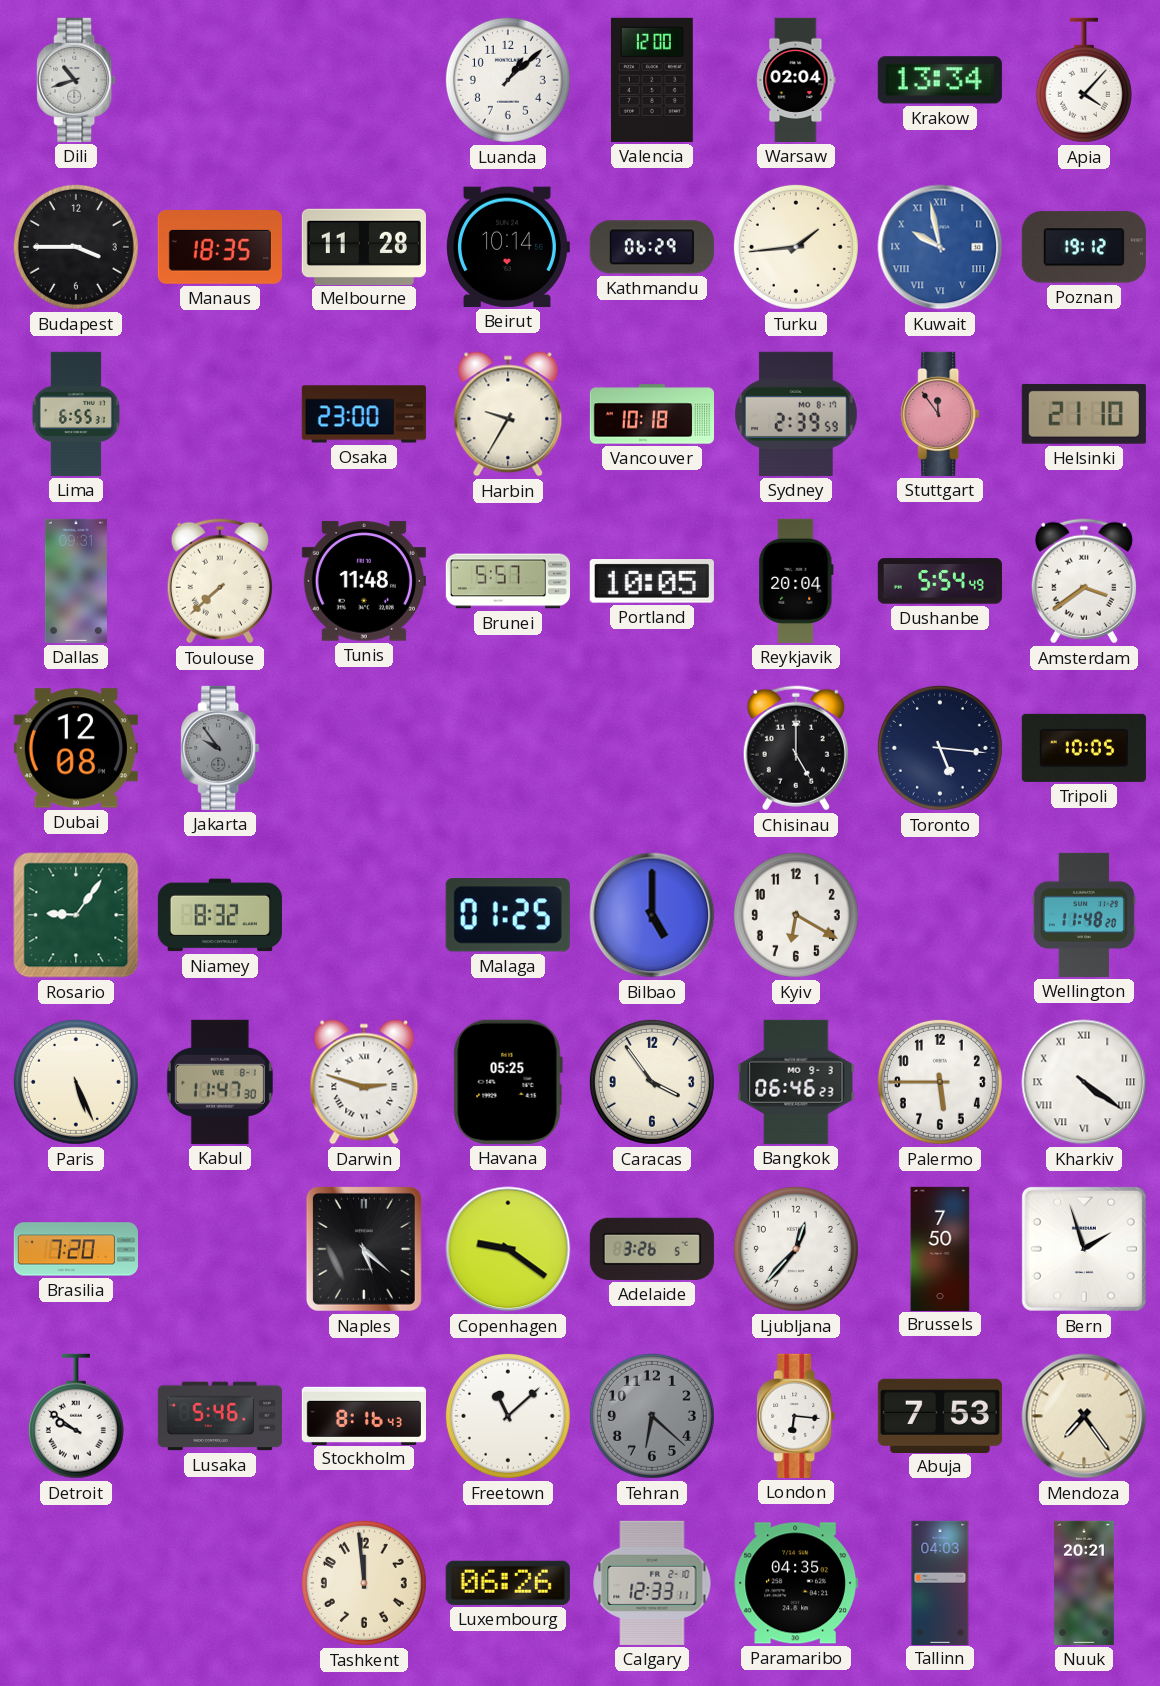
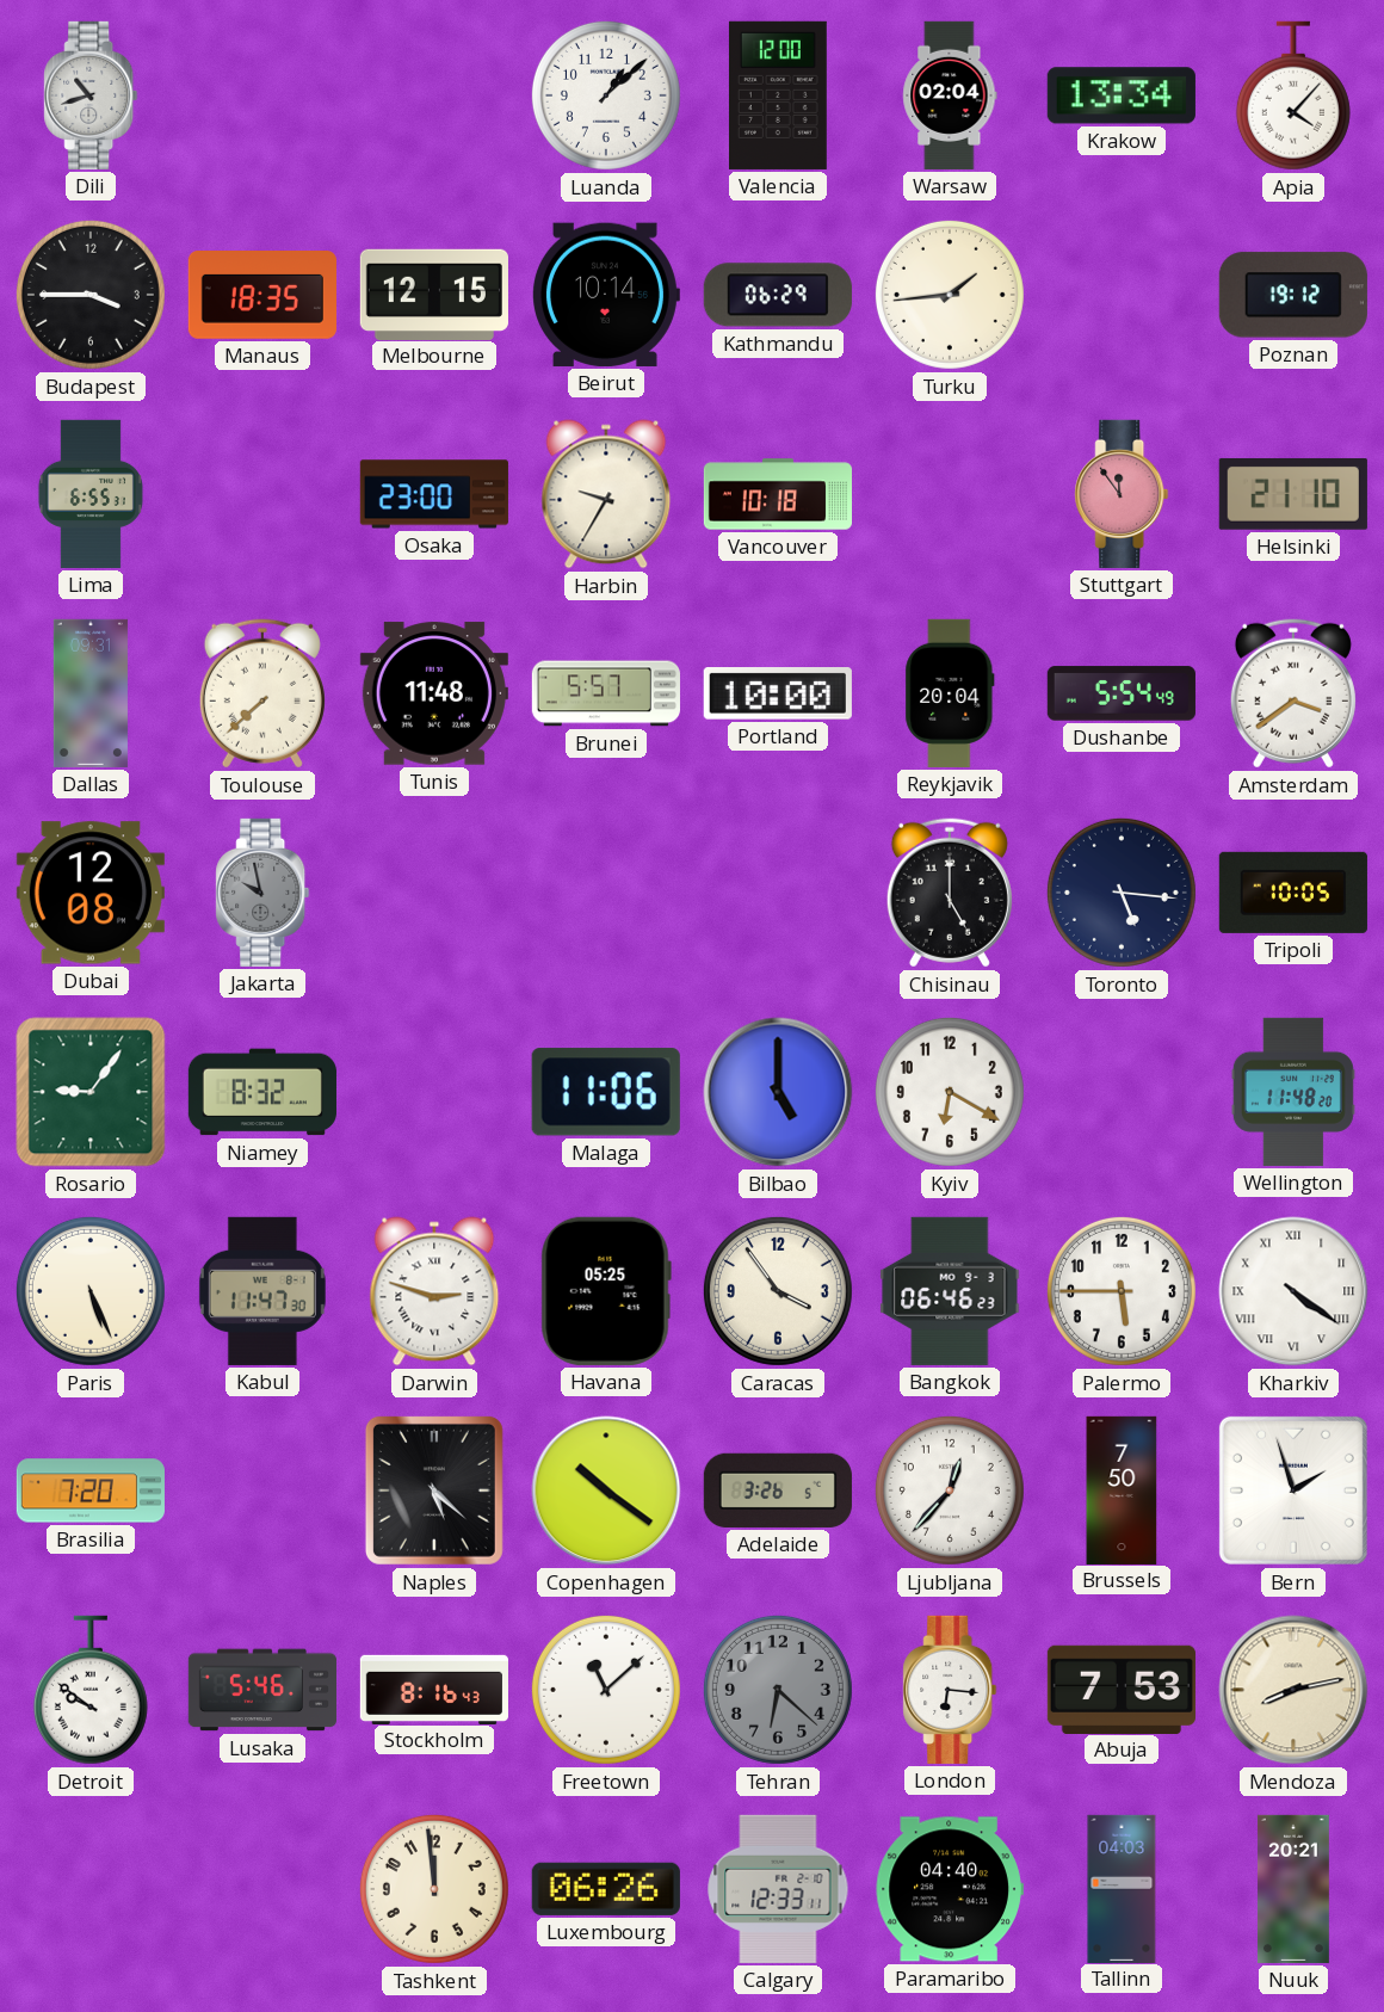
Melbourne: 11:28 -> 12:15 (434, 294)
Kuwait: 9:58 -> none (940, 247)
Sydney: 2:39 -> none (797, 414)
Portland: 10:05 -> 10:00 (778, 695)
Jakarta: 9:54 -> 9:58 (262, 893)
Malaga: 01:25 -> 11:06 (606, 1092)
Copenhagen: 9:21 -> 10:21 (606, 1491)
Mendoza: 7:24 -> 8:13 (1293, 1690)
Paramaribo: 04:35 -> 04:40 (950, 1889)
